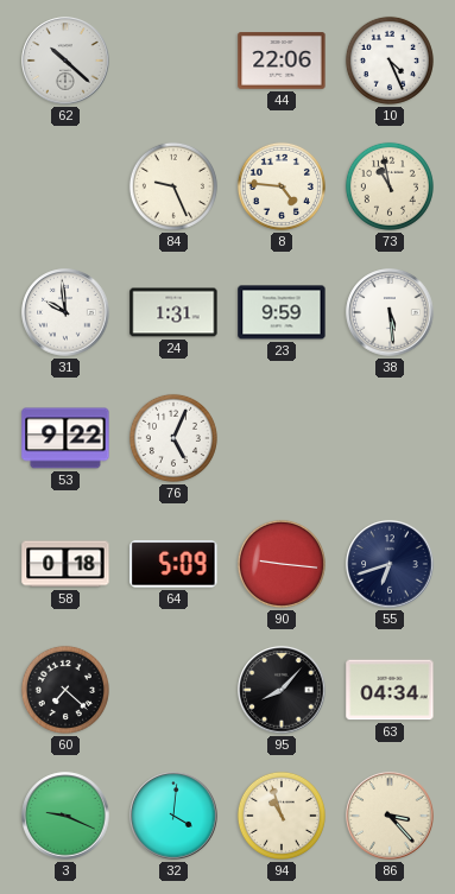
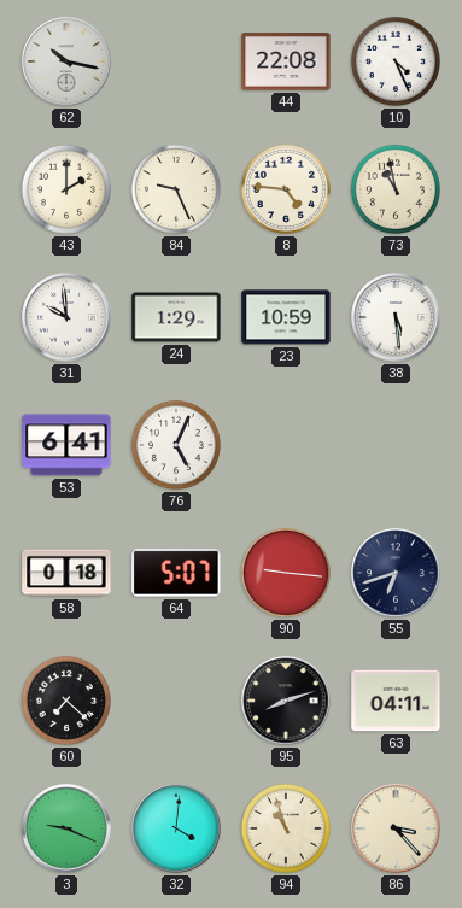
62: 10:22 -> 10:17 (66, 61)
44: 22:06 -> 22:08 (286, 61)
43: none -> 2:00 (66, 189)
24: 1:31 -> 1:29 (176, 317)
23: 9:59 -> 10:59 (286, 317)
53: 9:22 -> 6:41 (66, 445)
64: 5:09 -> 5:07 (176, 573)
95: 8:07 -> 8:12 (286, 701)
63: 04:34 -> 04:11 (396, 701)
